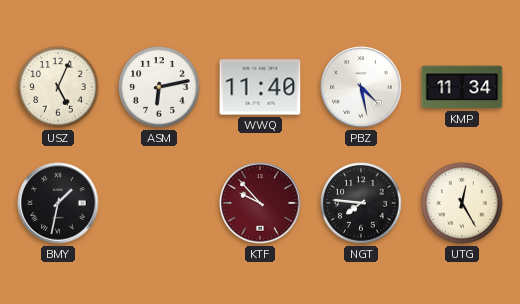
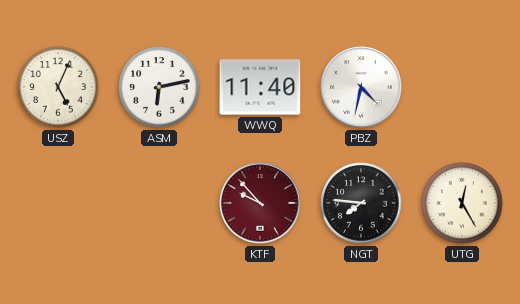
PBZ: 4:28 -> 4:32 (361, 87)
KMP: 11:34 -> none (462, 87)
BMY: 1:32 -> none (58, 203)
